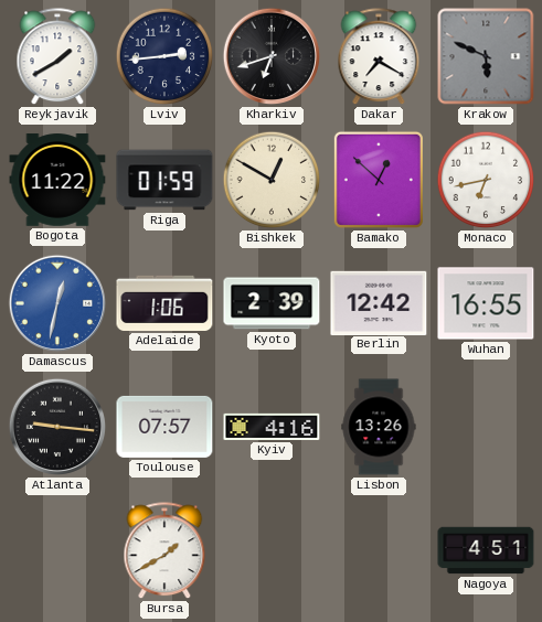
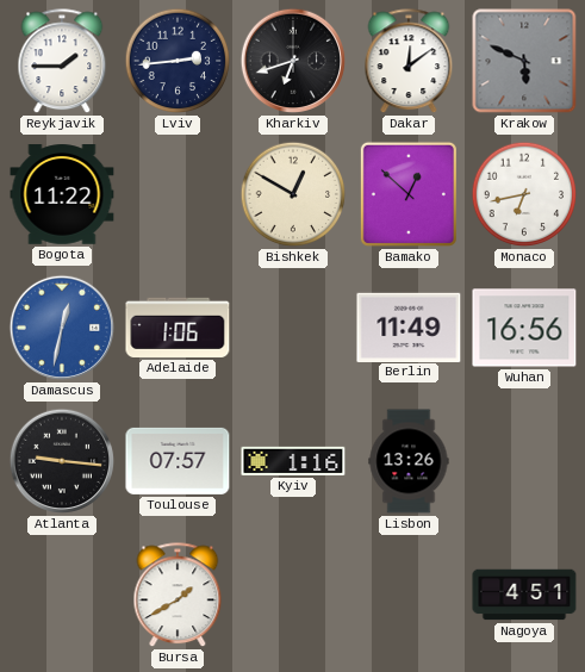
Reykjavik: 1:40 -> 1:45 (62, 62)
Dakar: 7:20 -> 12:09 (409, 62)
Riga: 01:59 -> none (164, 180)
Kyoto: 2:39 -> none (272, 303)
Berlin: 12:42 -> 11:49 (409, 326)
Wuhan: 16:55 -> 16:56 (524, 328)
Kyiv: 4:16 -> 1:16 (293, 461)
